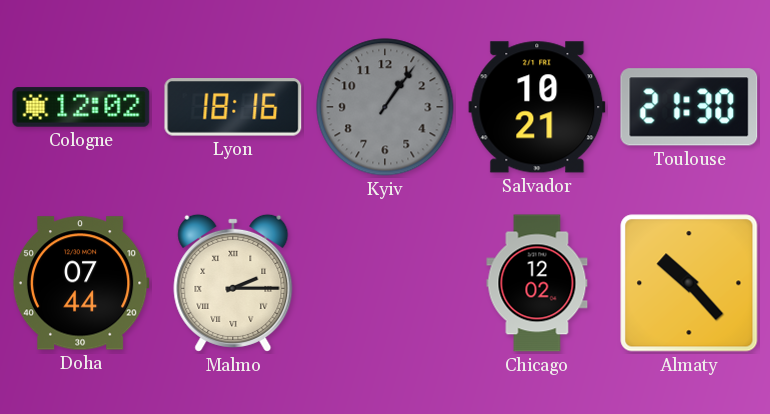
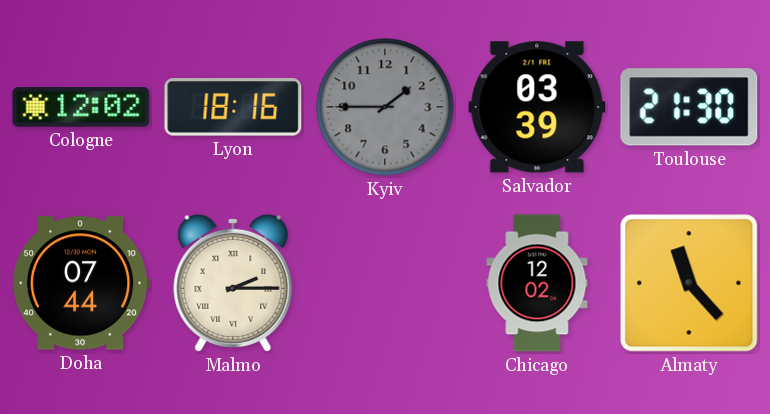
Kyiv: 1:06 -> 1:45 (385, 107)
Salvador: 10:21 -> 03:39 (537, 107)
Almaty: 10:23 -> 11:23 (689, 283)
